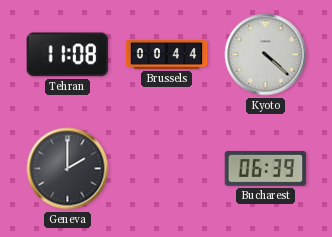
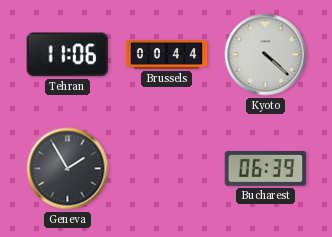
Tehran: 11:08 -> 11:06 (68, 55)
Geneva: 2:00 -> 1:55 (68, 169)
